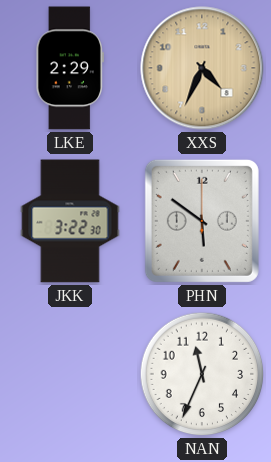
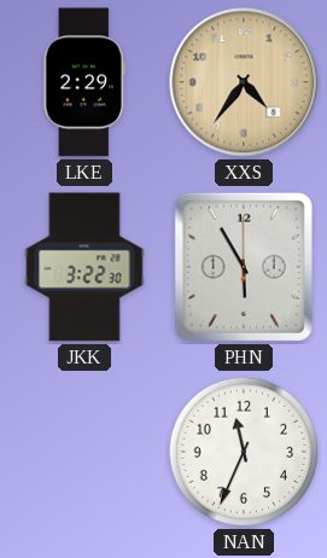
XXS: 4:34 -> 4:36 (244, 82)
PHN: 5:51 -> 5:55 (244, 267)
